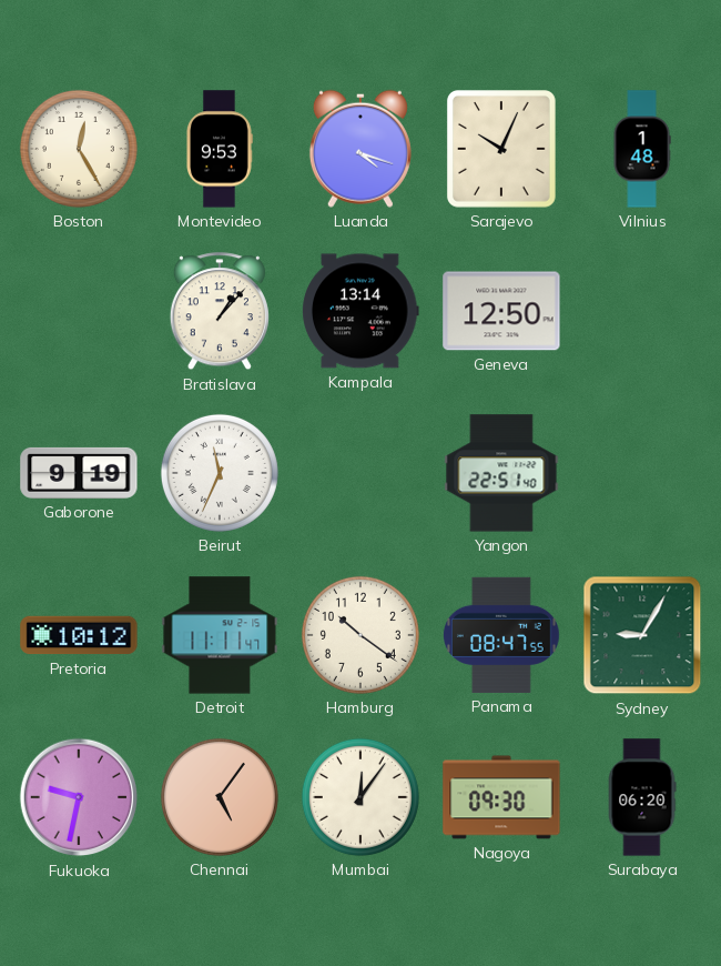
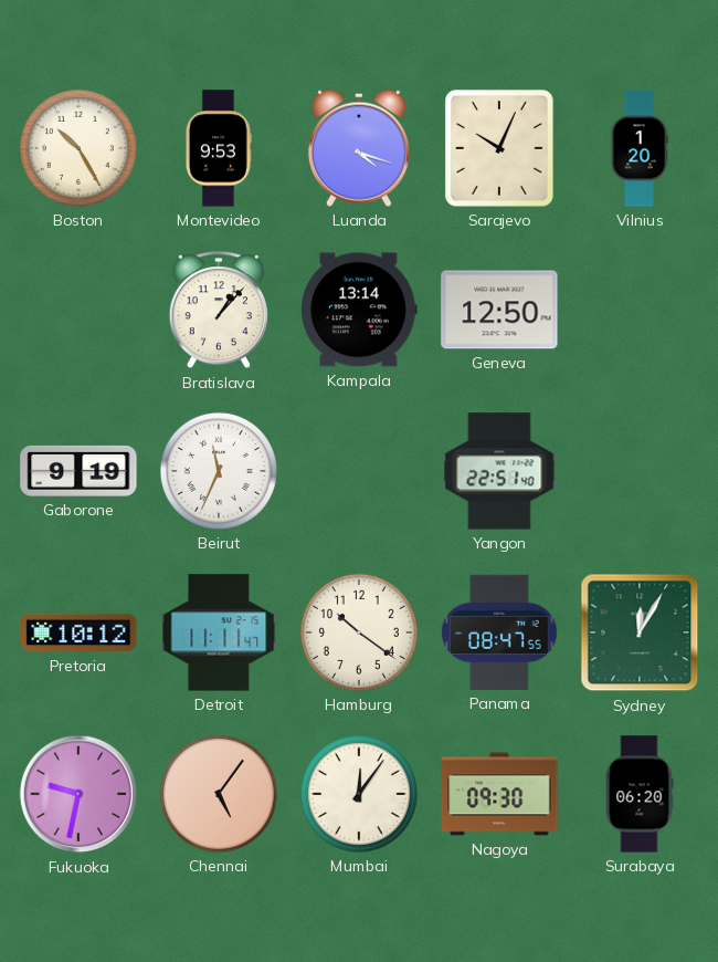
Boston: 12:25 -> 10:25 (78, 148)
Vilnius: 1:48 -> 1:20 (640, 148)
Sydney: 9:05 -> 12:05 (640, 632)
